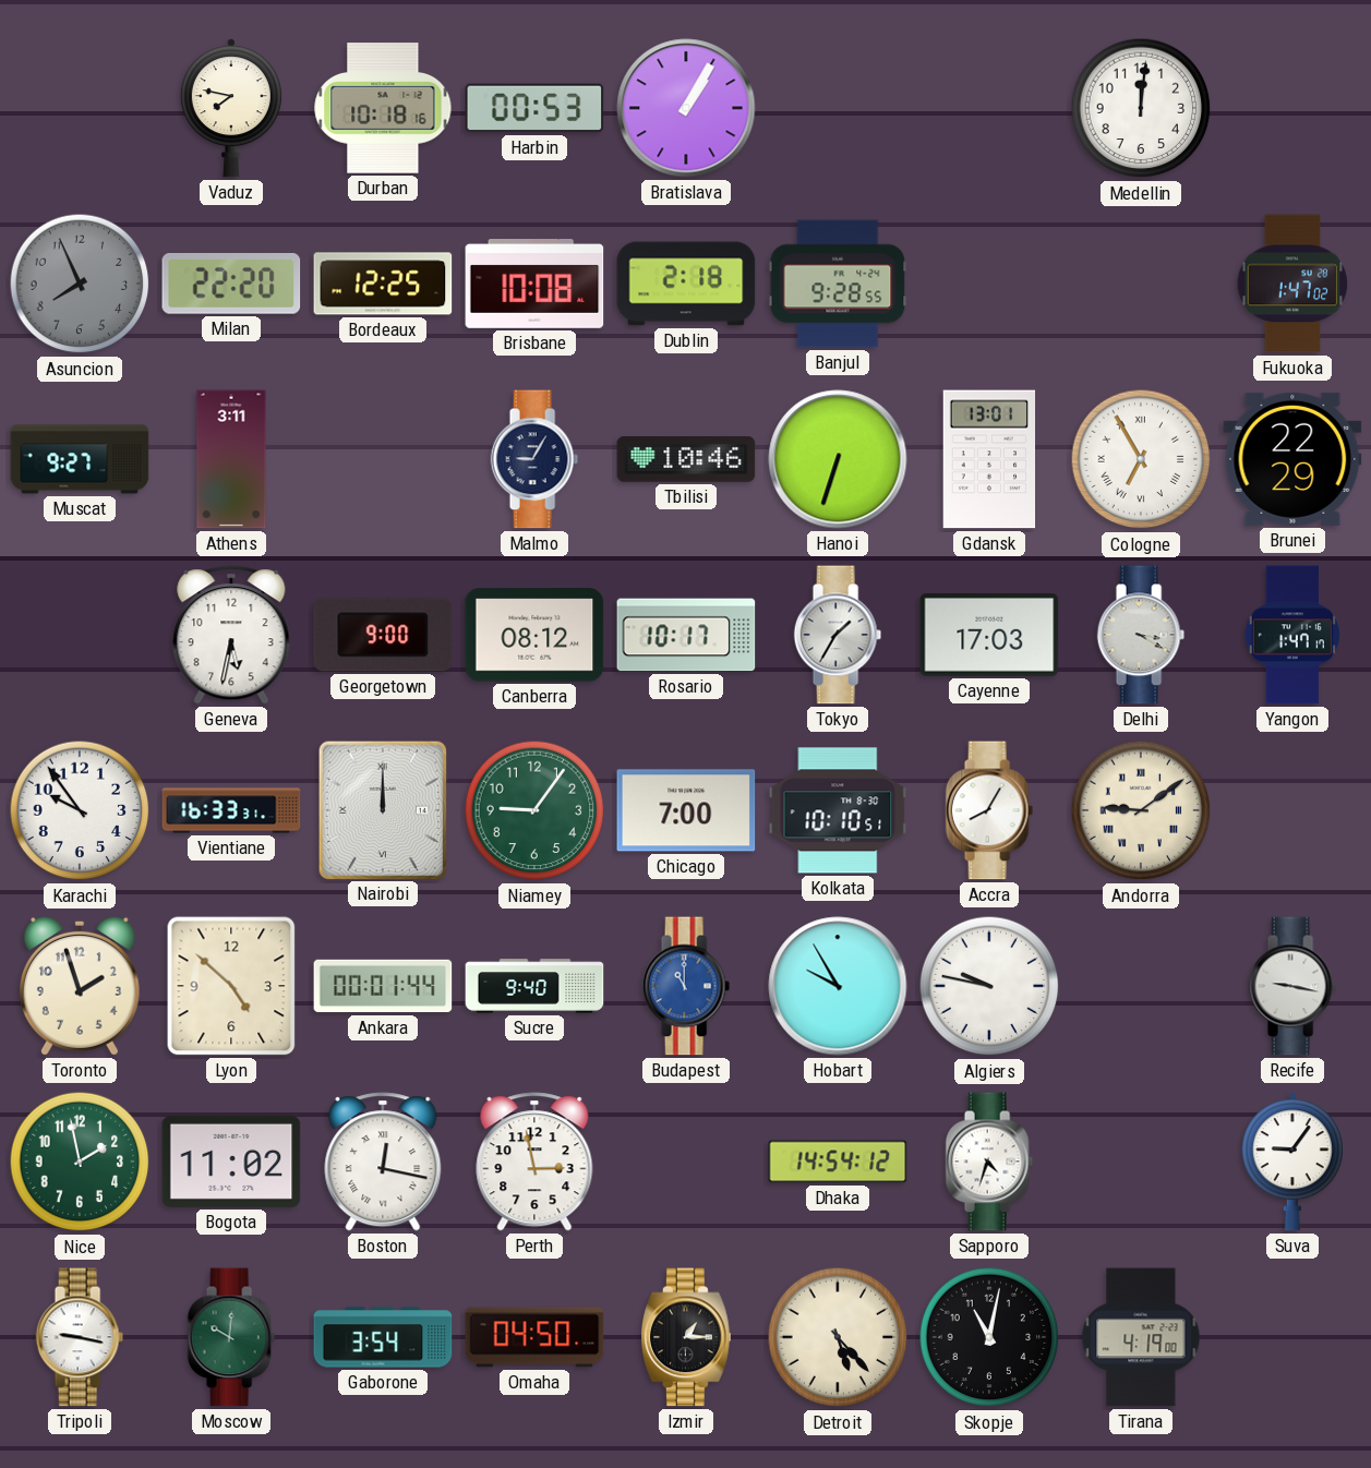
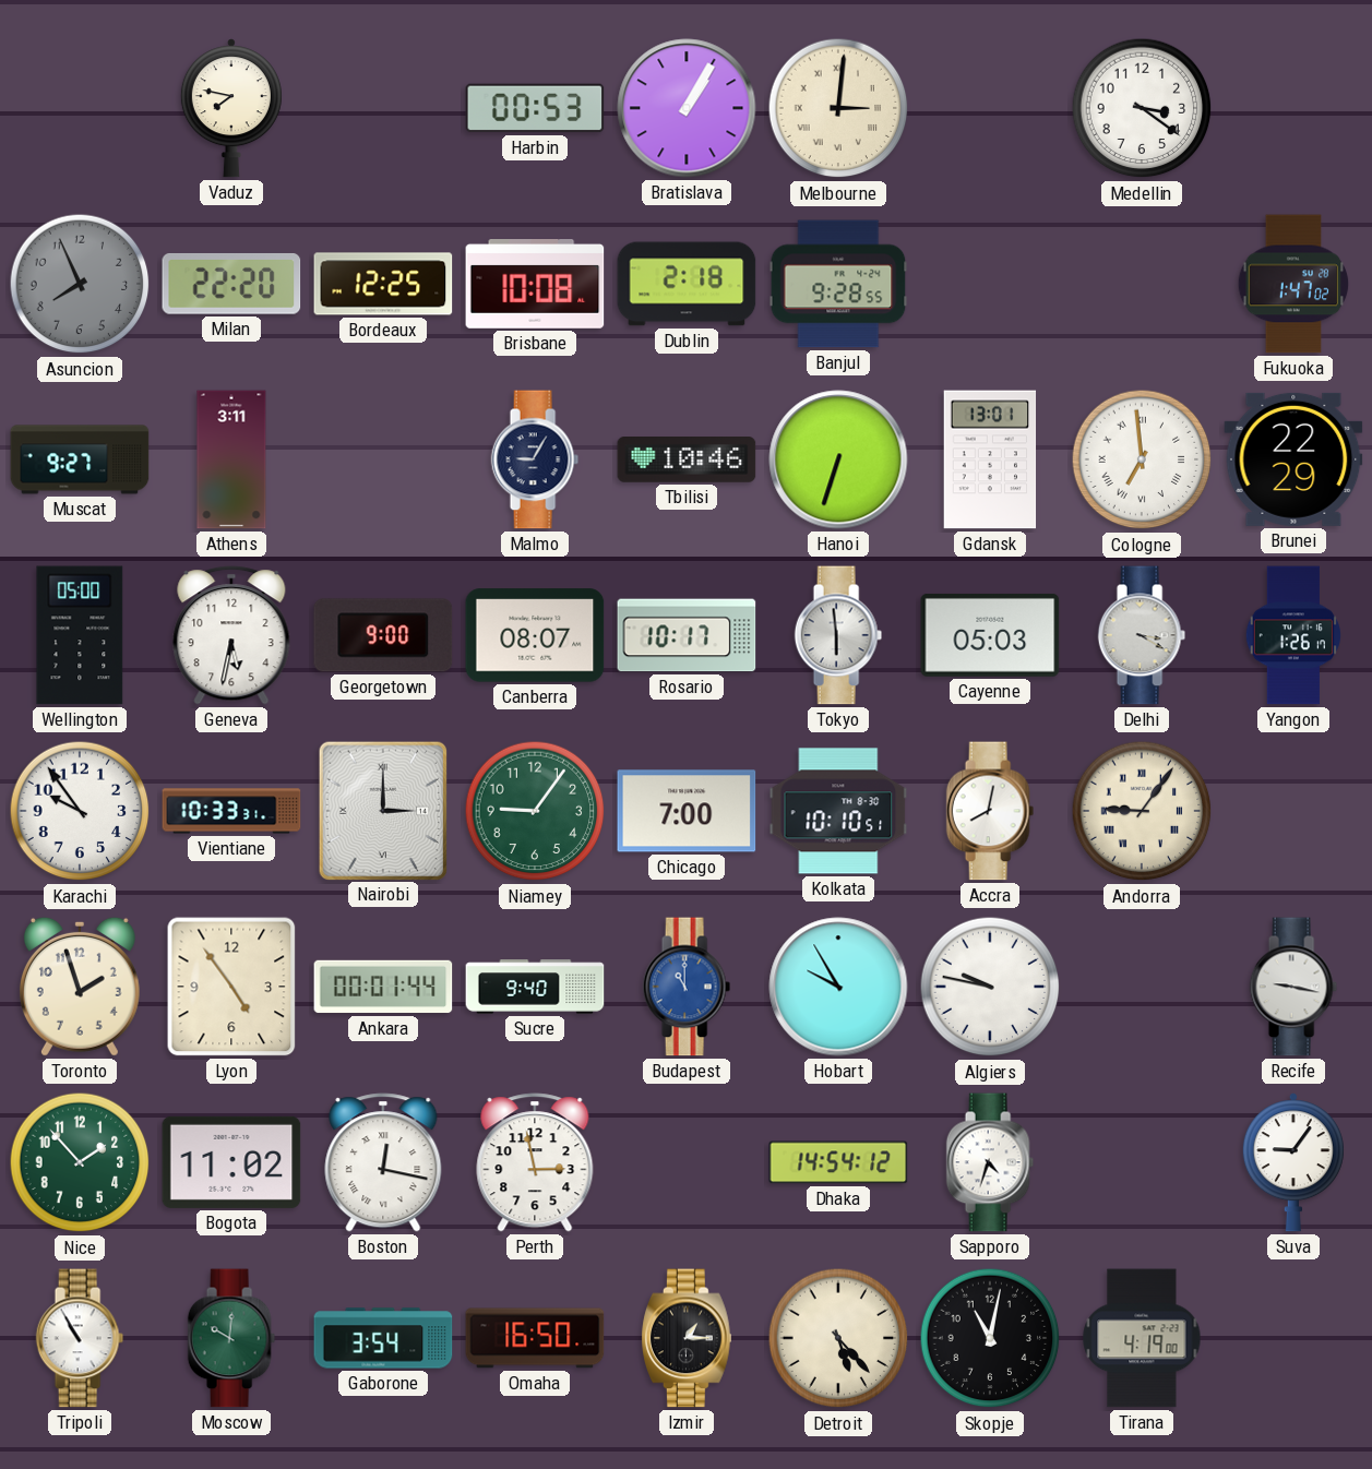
Durban: 10:18 -> none (383, 108)
Melbourne: none -> 3:01 (838, 108)
Medellin: 12:01 -> 3:21 (1142, 108)
Cologne: 6:55 -> 6:59 (1142, 459)
Wellington: none -> 05:00 (80, 635)
Canberra: 08:12 -> 08:07 (535, 635)
Tokyo: 1:35 -> 5:59 (838, 635)
Cayenne: 17:03 -> 05:03 (990, 635)
Yangon: 1:47 -> 1:26 (1293, 635)
Vientiane: 16:33 -> 10:33 (231, 811)
Nairobi: 12:00 -> 3:00 (382, 810)
Accra: 8:05 -> 8:02 (990, 811)
Andorra: 9:09 -> 9:06 (1142, 811)
Lyon: 4:52 -> 4:54 (231, 987)
Nice: 1:58 -> 1:53 (80, 1162)
Tripoli: 9:17 -> 10:55 (80, 1338)
Omaha: 04:50 -> 16:50 (535, 1338)
